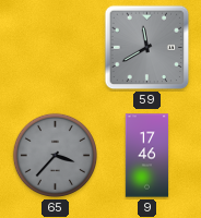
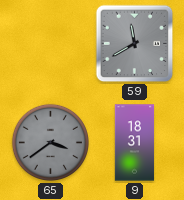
65: 3:37 -> 3:39 (50, 142)
9: 17:46 -> 18:31 (135, 143)
